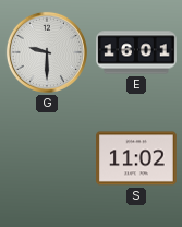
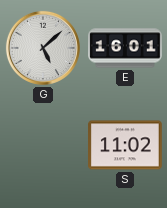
G: 9:30 -> 5:08 (43, 48)
